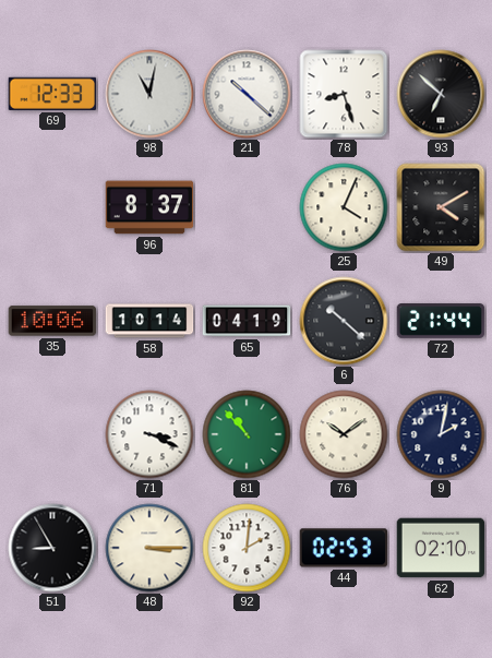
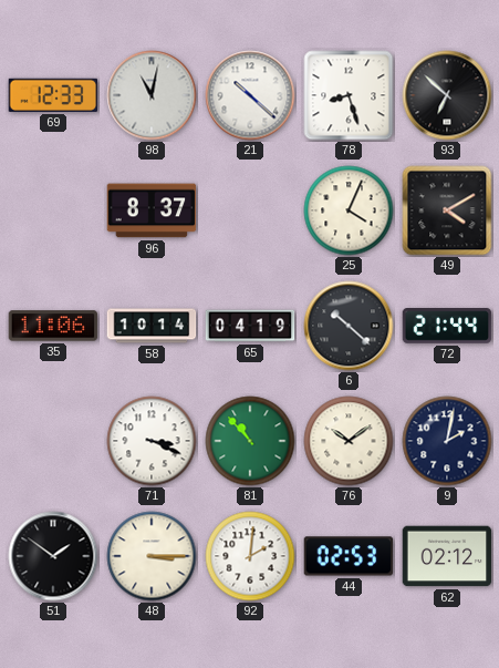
35: 10:06 -> 11:06 (53, 326)
51: 8:55 -> 1:51 (53, 556)
62: 02:10 -> 02:12 (447, 556)
